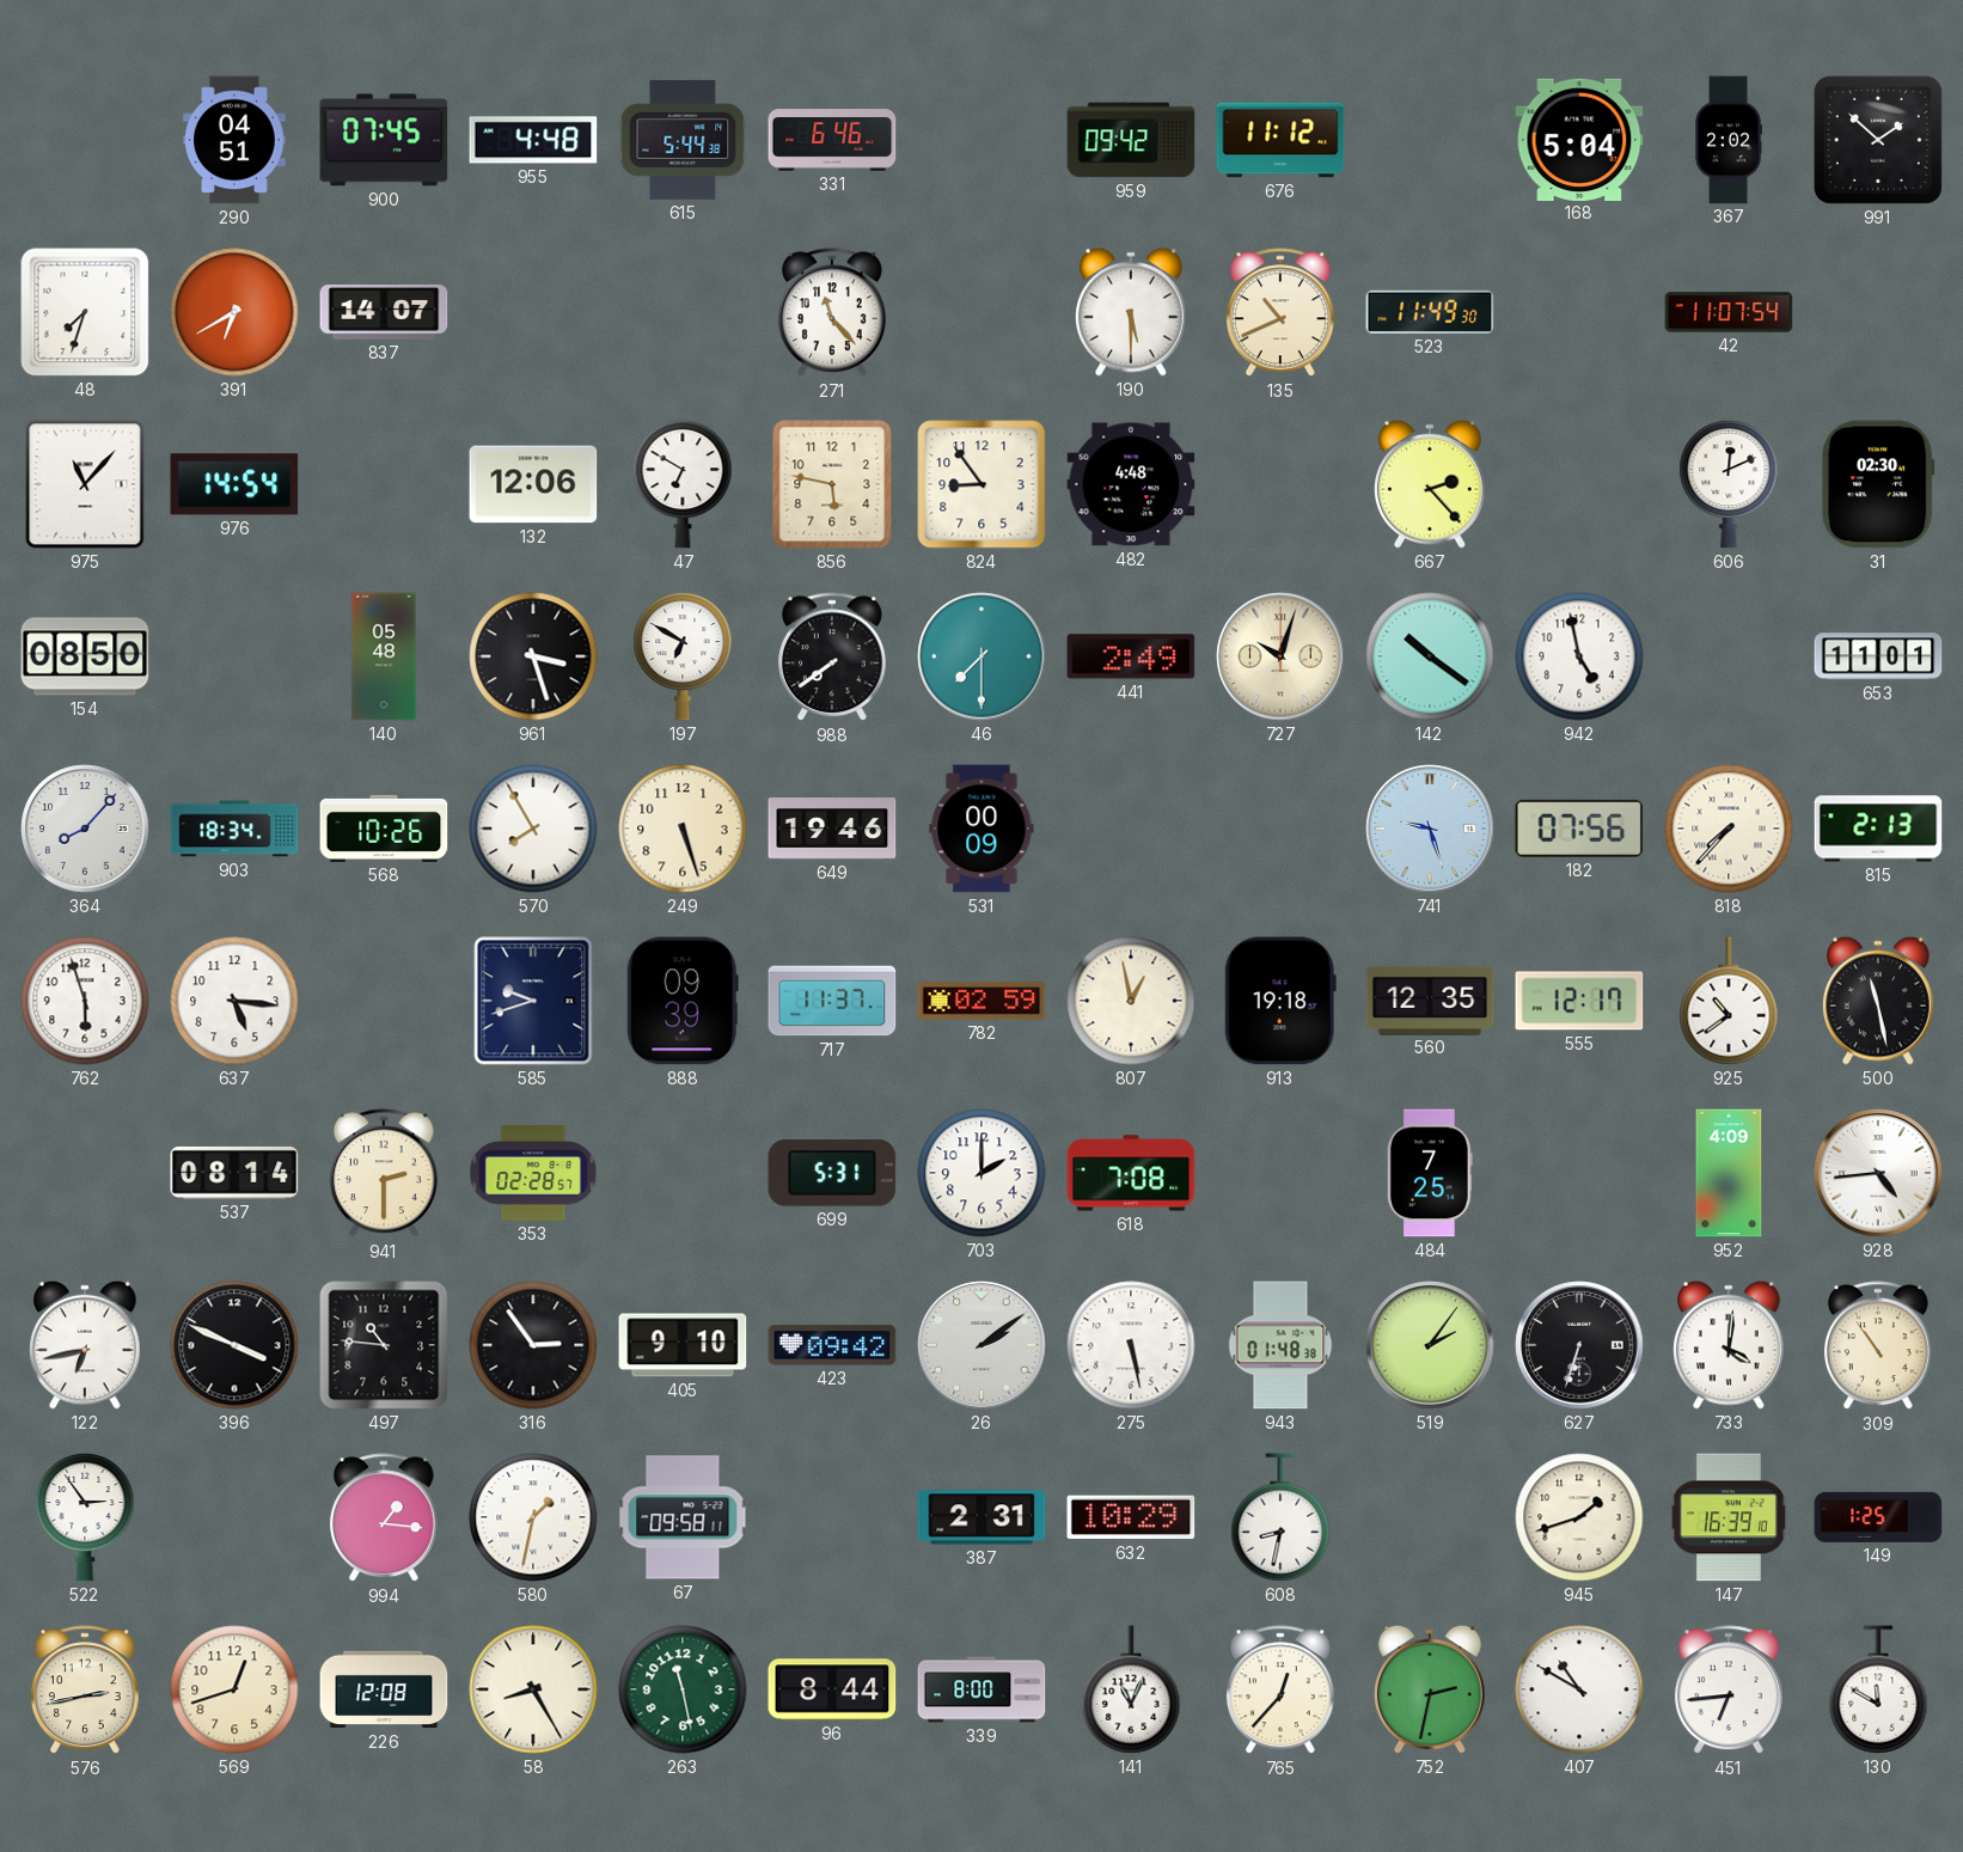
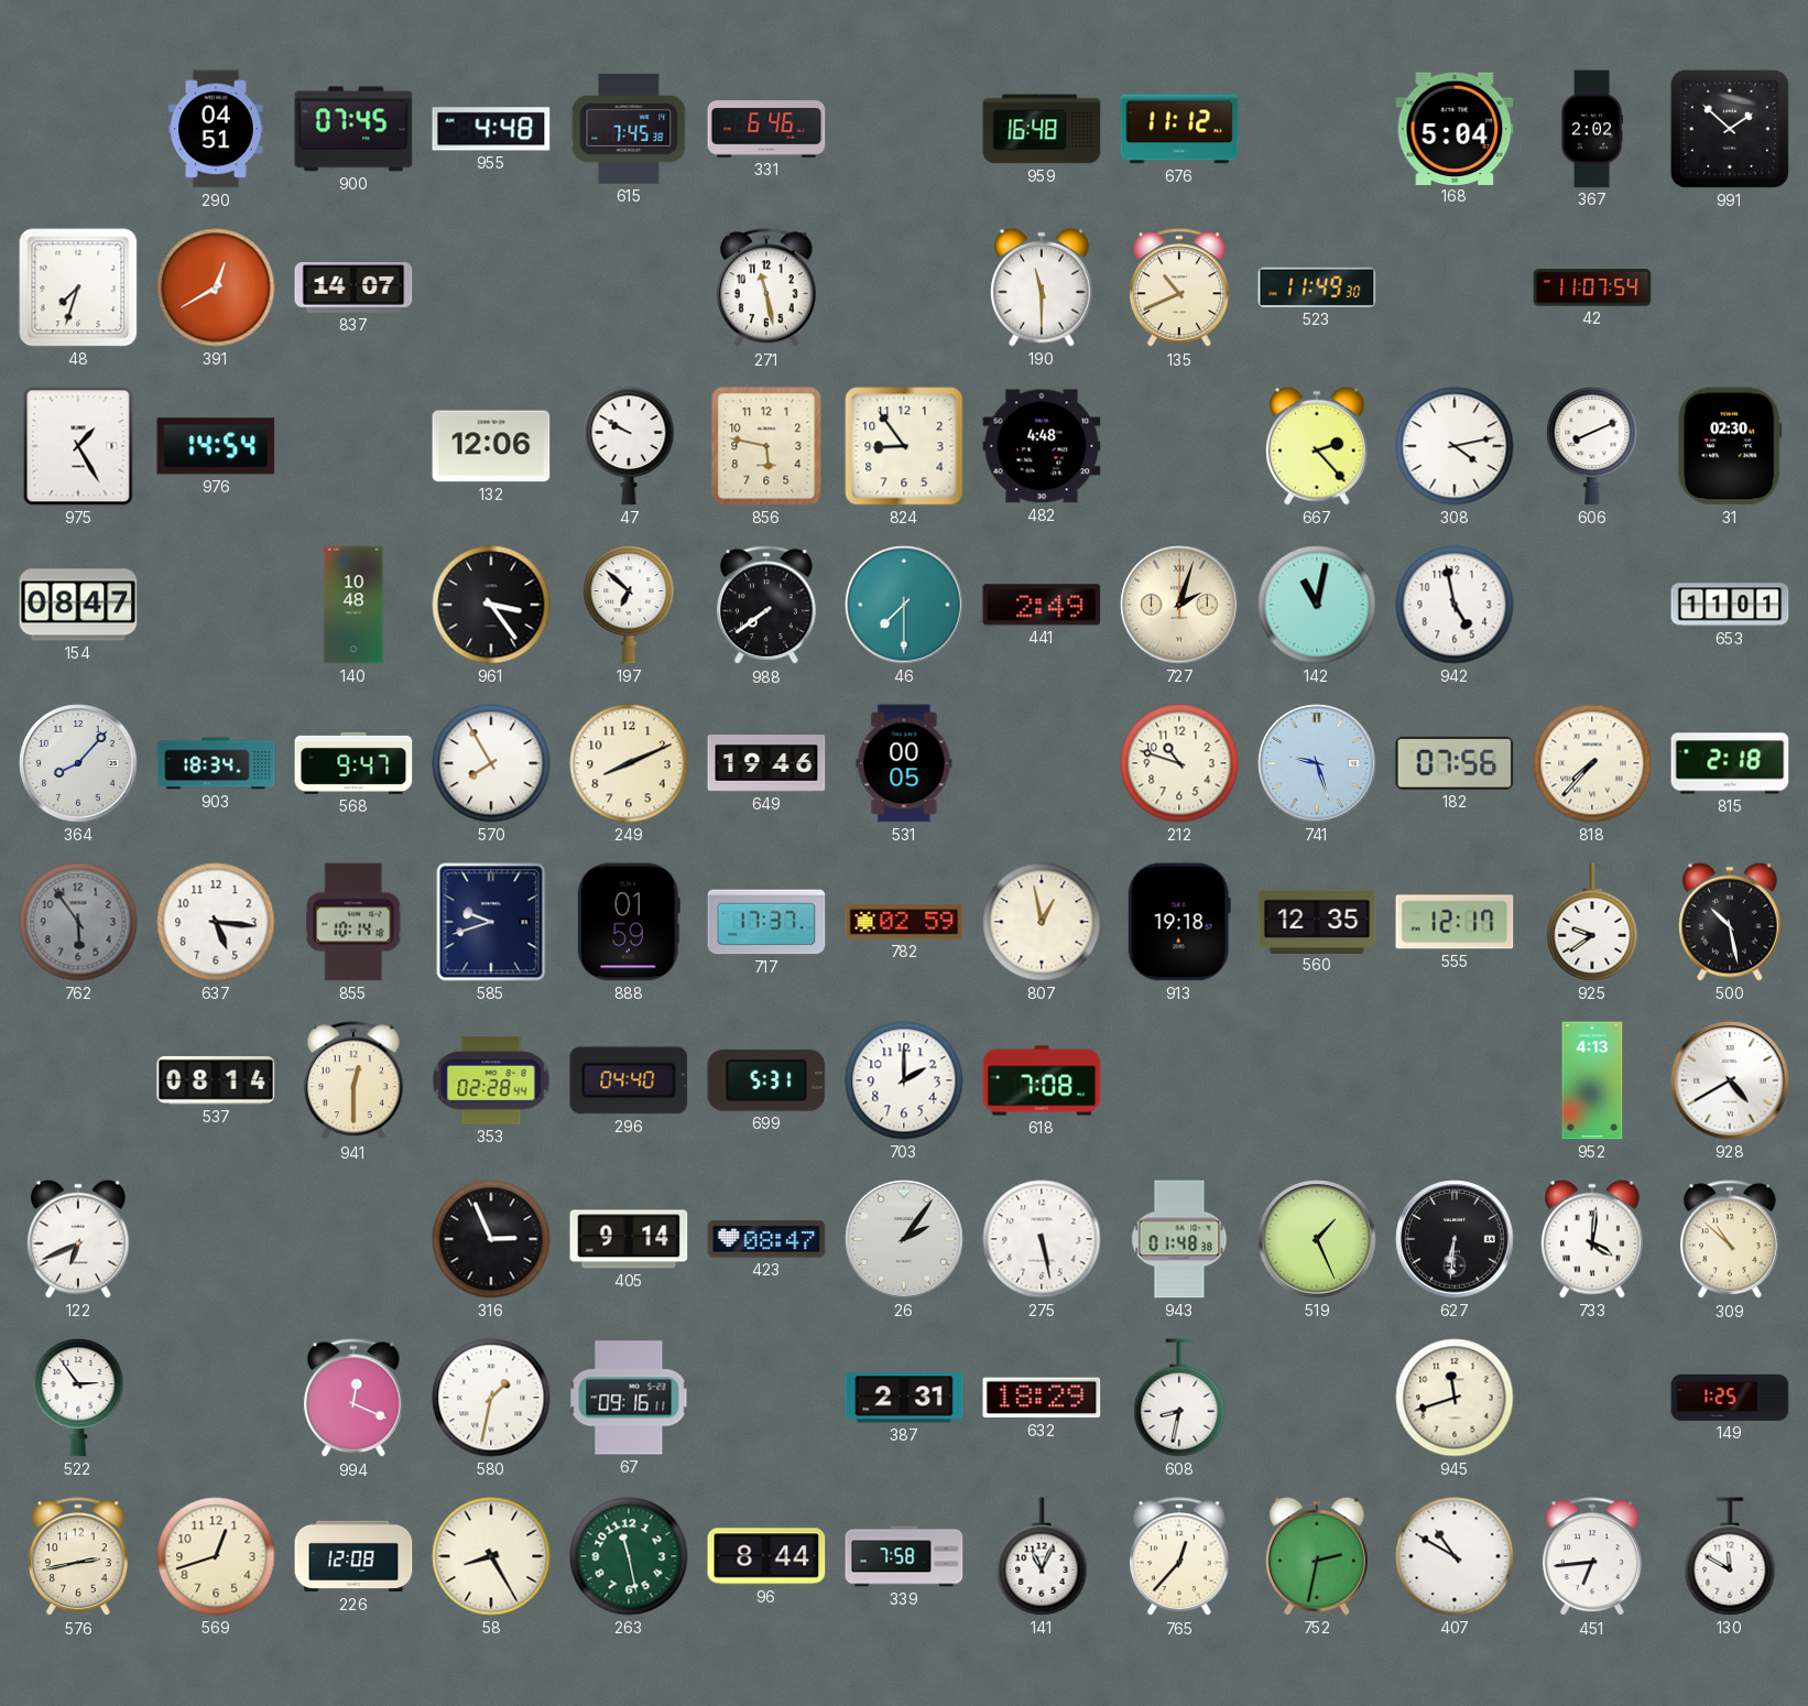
615: 5:44 -> 7:45 (629, 129)
959: 09:42 -> 16:48 (1042, 129)
391: 6:40 -> 12:40 (216, 287)
271: 11:23 -> 11:28 (766, 289)
190: 5:30 -> 11:30 (1043, 287)
975: 11:07 -> 1:25 (78, 446)
47: 6:50 -> 9:50 (629, 446)
308: none -> 4:13 (1455, 446)
606: 12:11 -> 8:11 (1592, 446)
154: 08:50 -> 08:47 (78, 605)
140: 05:48 -> 10:48 (353, 605)
961: 3:27 -> 3:24 (491, 605)
197: 6:50 -> 6:52 (629, 605)
727: 10:03 -> 2:03 (1179, 605)
142: 10:21 -> 11:02 (1317, 605)
568: 10:26 -> 9:47 (353, 763)
249: 5:27 -> 8:11 (629, 763)
531: 00:09 -> 00:05 (904, 763)
212: none -> 10:48 (1179, 763)
815: 2:13 -> 2:18 (1730, 763)
762: 5:57 -> 5:54 (78, 922)
762 dial: white -> grey (78, 922)
855: none -> 10:14 (353, 922)
888: 09:39 -> 01:59 (629, 922)
717: 11:37 -> 17:37 (766, 922)
925: 10:39 -> 9:39 (1592, 922)
500: 11:28 -> 10:28 (1731, 922)
941: 2:30 -> 12:30 (353, 1082)
353: 02:28:57 -> 02:28:44 (491, 1080)
296: none -> 04:40 (629, 1080)
484: 7:25 -> none (1430, 1173)
952: 4:09 -> 4:13 (1592, 1080)
928: 4:44 -> 4:40 (1730, 1080)
122: 6:43 -> 6:41 (79, 1239)
396: 3:49 -> none (234, 1345)
497: 10:46 -> none (384, 1345)
316: 2:54 -> 2:56 (491, 1239)
405: 9:10 -> 9:14 (629, 1239)
423: 09:42 -> 08:47 (766, 1239)
26: 2:09 -> 2:06 (904, 1239)
519: 2:06 -> 1:26 (1317, 1239)
627: 6:33 -> 6:31 (1455, 1239)
309: 10:54 -> 10:52 (1730, 1240)
994: 1:16 -> 12:19 (353, 1399)
67: 09:58 -> 09:16 (629, 1398)
632: 10:29 -> 18:29 (1042, 1398)
945: 1:42 -> 11:42 (1455, 1398)
147: 16:39 -> none (1729, 1517)
339: 8:00 -> 7:58 (904, 1556)
